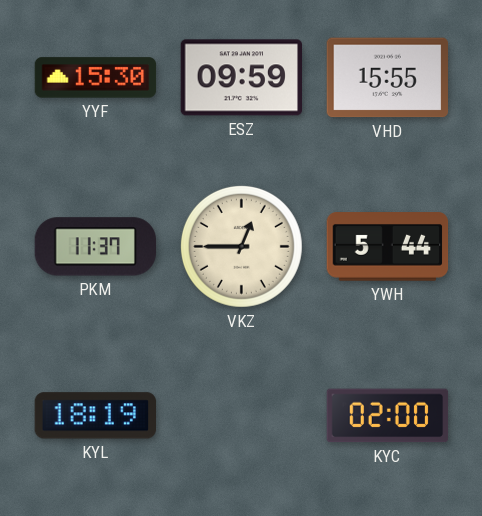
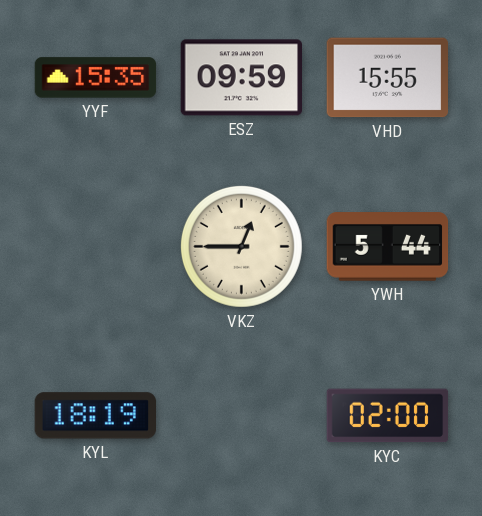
YYF: 15:30 -> 15:35 (96, 78)
PKM: 11:37 -> none (96, 247)
